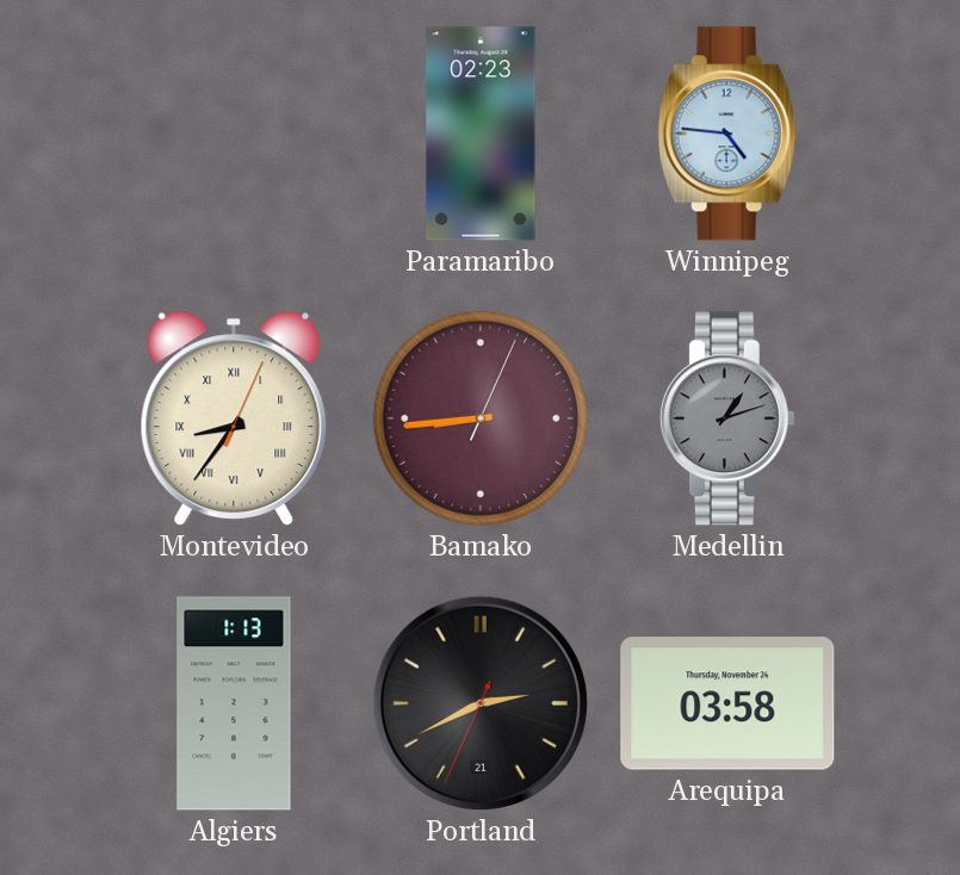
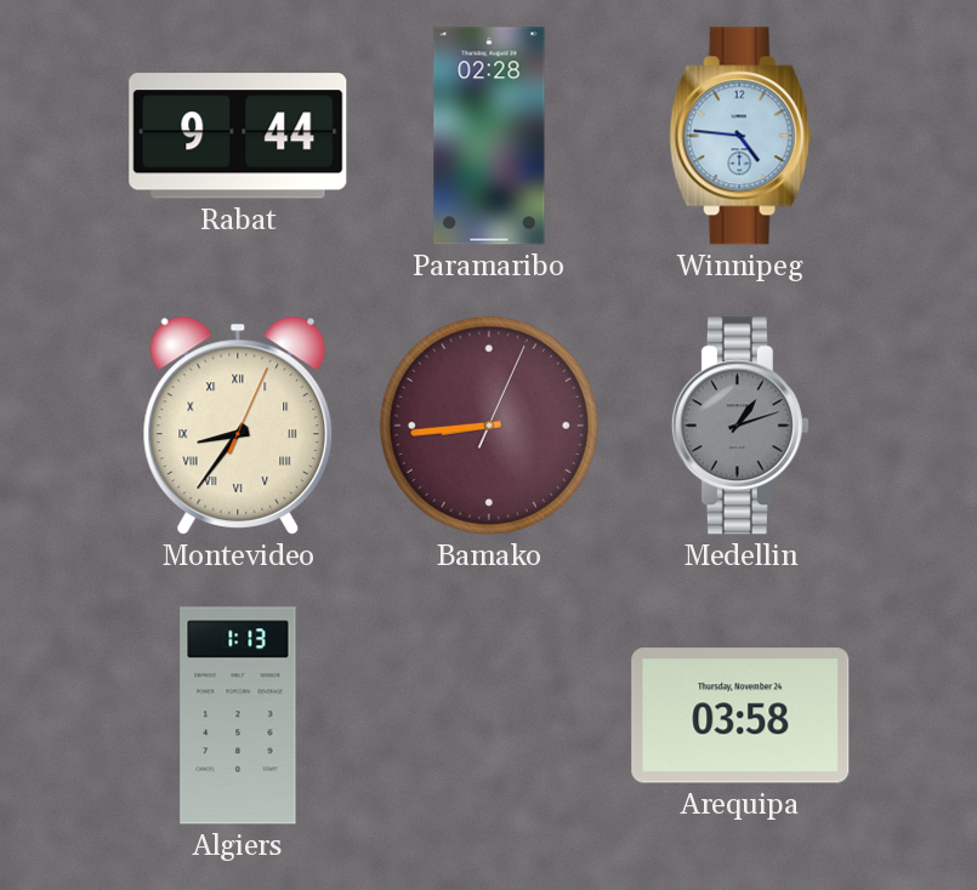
Rabat: none -> 9:44 (238, 136)
Paramaribo: 02:23 -> 02:28 (489, 136)
Portland: 2:40 -> none (481, 703)
